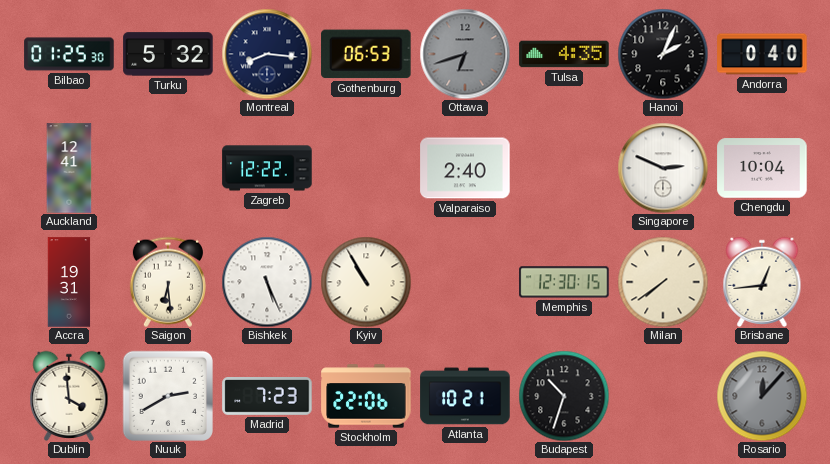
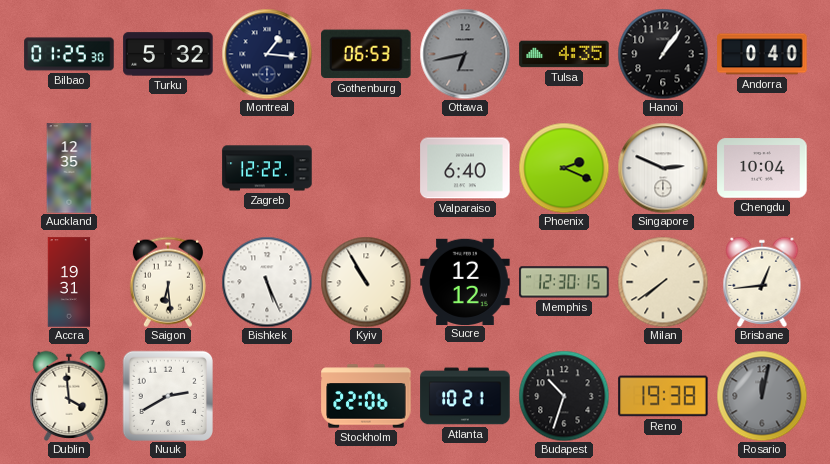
Montreal: 8:16 -> 1:16 (267, 54)
Ottawa: 6:42 -> 6:43 (465, 54)
Hanoi: 2:04 -> 1:06 (663, 54)
Auckland: 12:41 -> 12:35 (69, 168)
Valparaiso: 2:40 -> 6:40 (465, 168)
Phoenix: none -> 2:19 (564, 168)
Sucre: none -> 12:12 (465, 281)
Madrid: 7:23 -> none (267, 397)
Reno: none -> 19:38 (663, 396)
Rosario: 12:07 -> 12:02 (762, 396)
